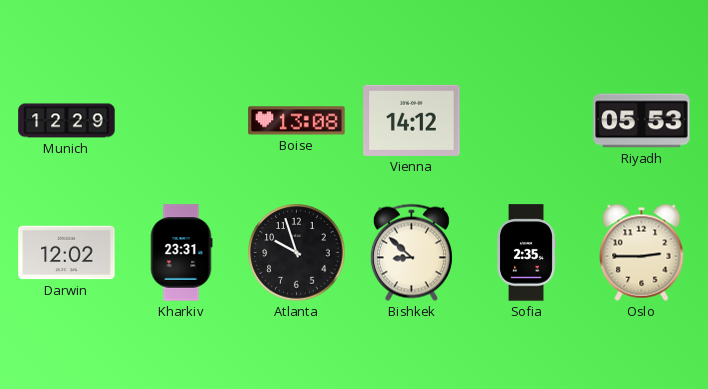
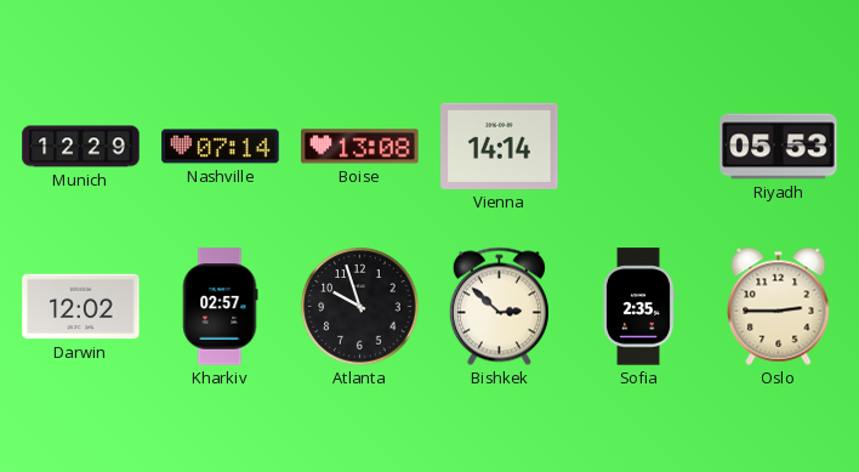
Nashville: none -> 07:14 (221, 147)
Vienna: 14:12 -> 14:14 (500, 146)
Kharkiv: 23:31 -> 02:57 (220, 307)
Bishkek: 8:52 -> 2:52 (499, 307)
